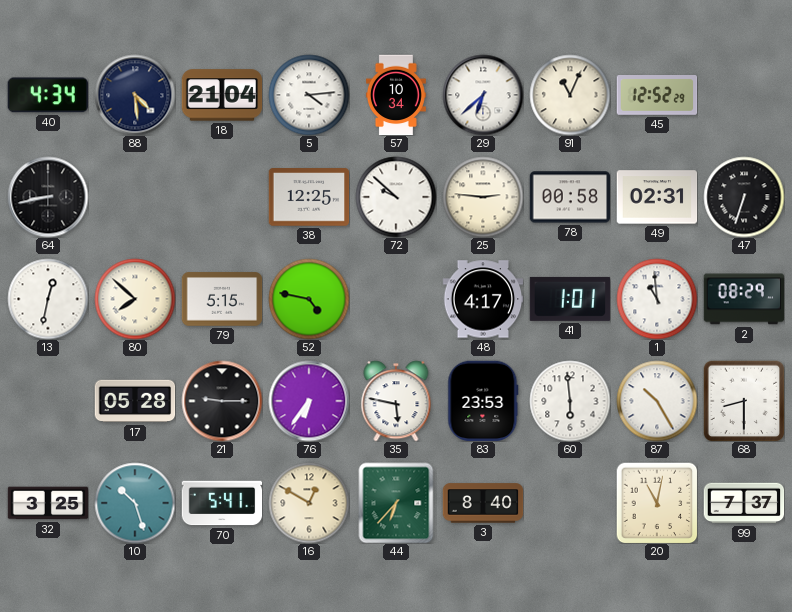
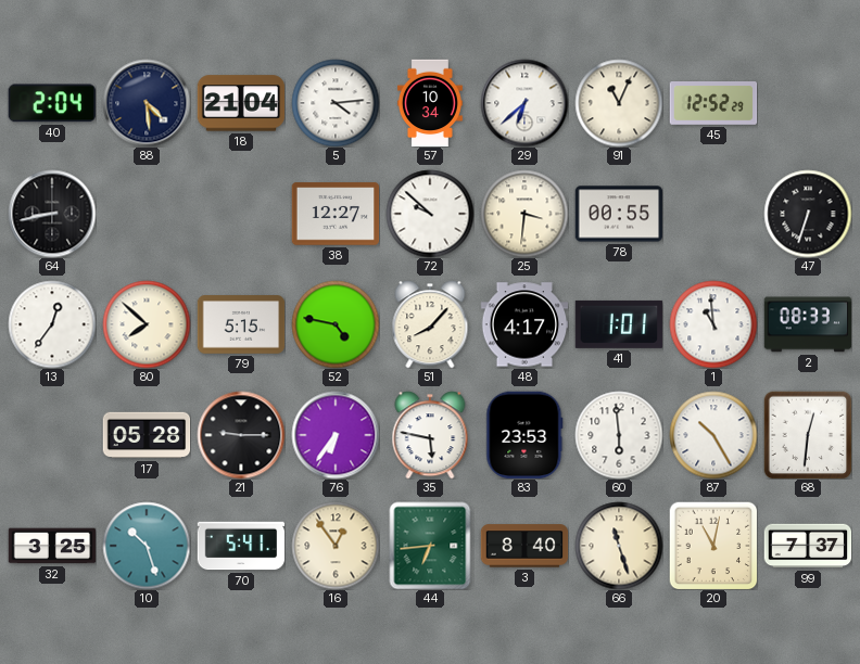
40: 4:34 -> 2:04 (52, 103)
38: 12:25 -> 12:27 (336, 214)
25: 2:46 -> 3:31 (524, 214)
78: 00:58 -> 00:55 (619, 214)
49: 02:31 -> none (657, 197)
13: 12:32 -> 12:36 (52, 324)
51: none -> 8:07 (430, 324)
2: 08:29 -> 08:33 (808, 324)
68: 8:30 -> 12:31 (808, 435)
16: 12:50 -> 12:54 (336, 546)
44: 6:37 -> 6:44 (430, 546)
66: none -> 11:27 (619, 546)
